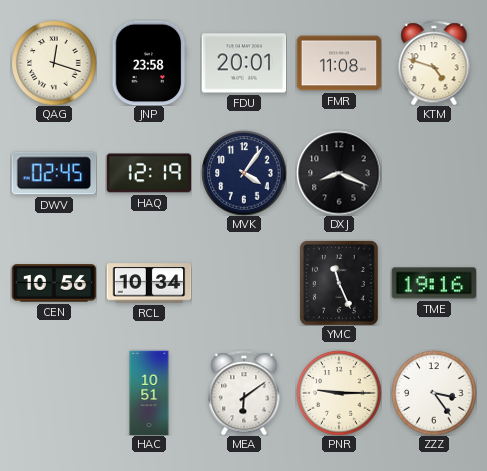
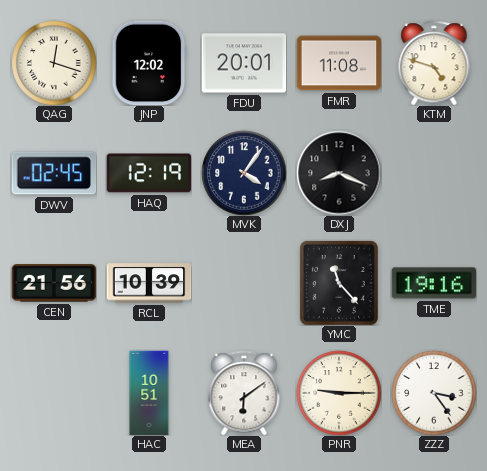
JNP: 23:58 -> 12:02 (149, 63)
CEN: 10:56 -> 21:56 (54, 283)
RCL: 10:34 -> 10:39 (149, 283)
YMC: 11:26 -> 11:23 (339, 283)
